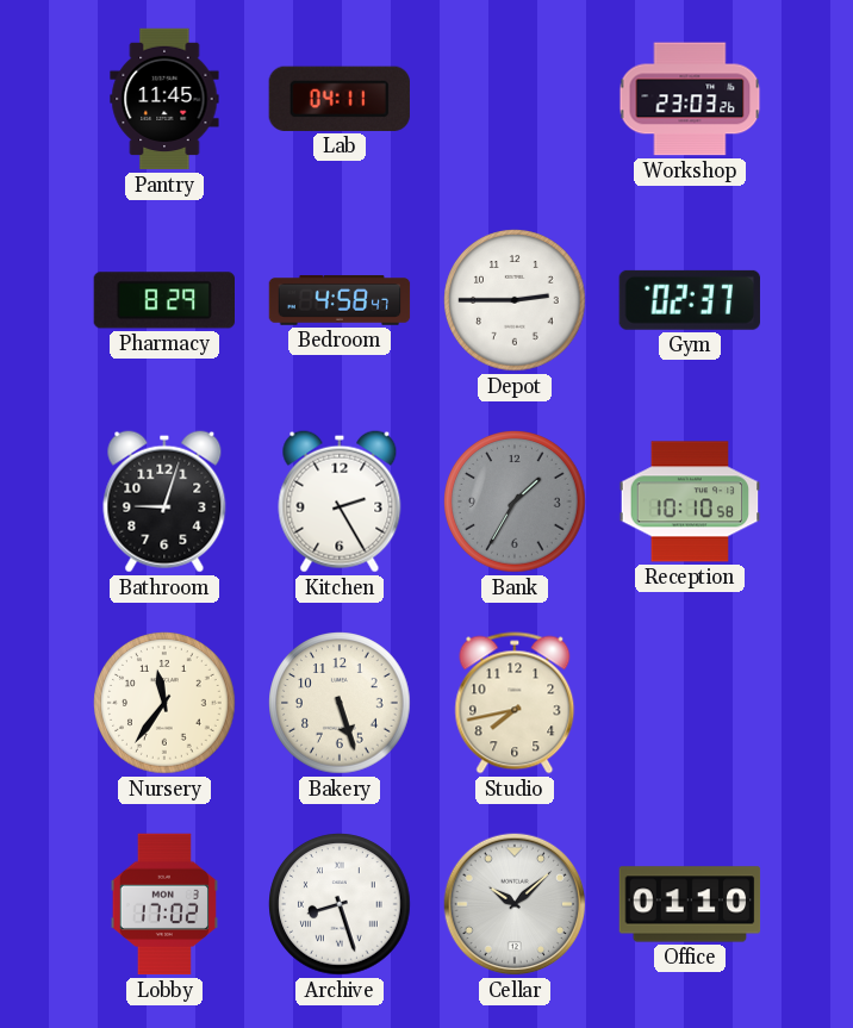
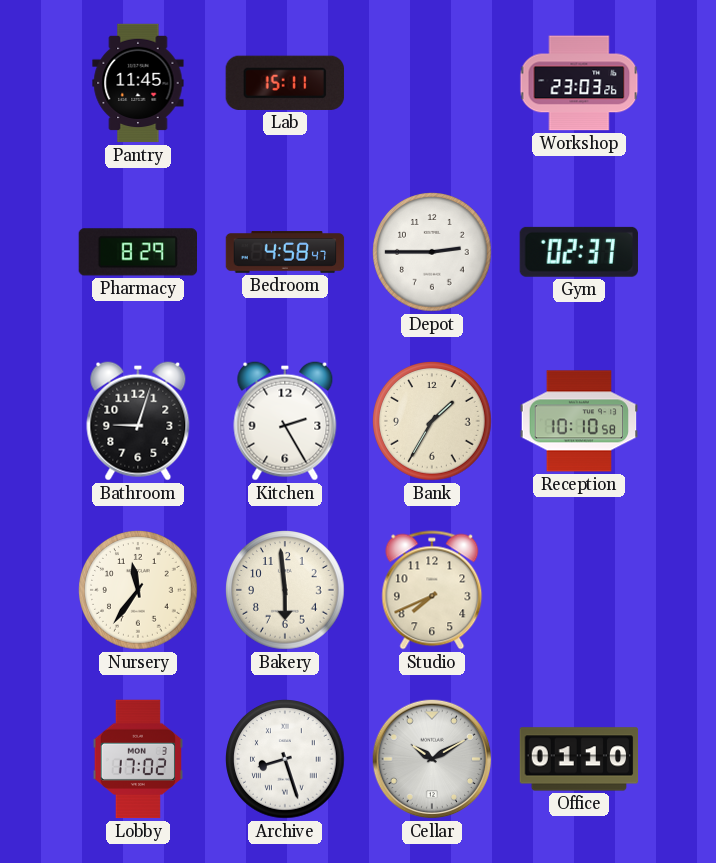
Lab: 04:11 -> 15:11 (285, 83)
Bank dial: grey -> cream (432, 421)
Bakery: 5:27 -> 5:59 (285, 590)
Studio: 7:43 -> 7:41 (432, 590)
Cellar: 10:08 -> 10:10 (432, 759)
